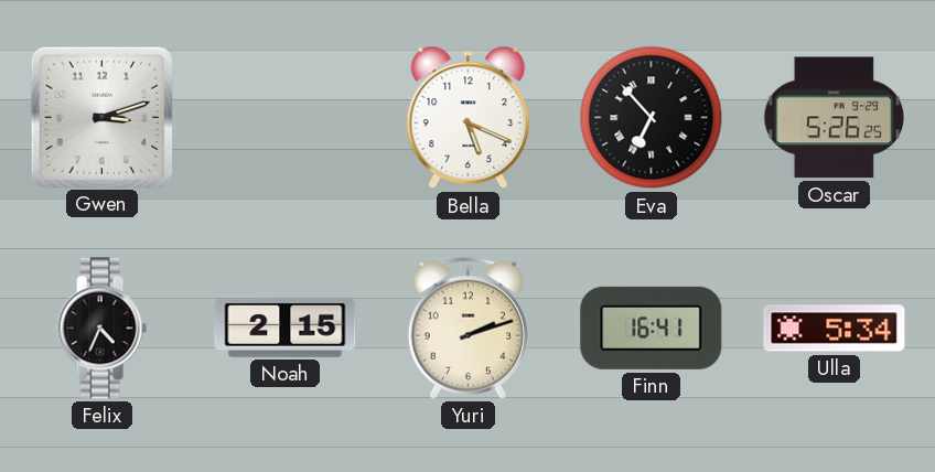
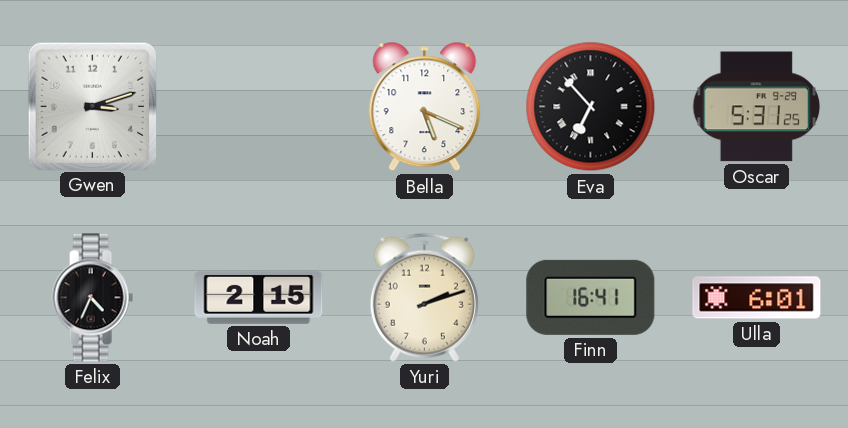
Oscar: 5:26 -> 5:31 (757, 107)
Ulla: 5:34 -> 6:01 (757, 298)
